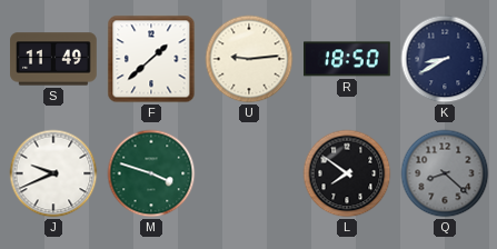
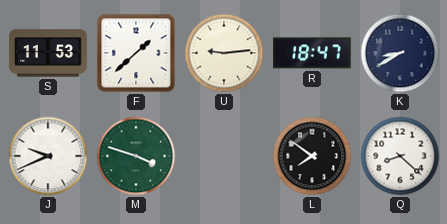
S: 11:49 -> 11:53 (48, 53)
R: 18:50 -> 18:47 (313, 53)
Q dial: grey -> white (400, 156)
